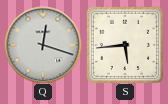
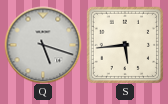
Q: 12:18 -> 5:18 (43, 45)
